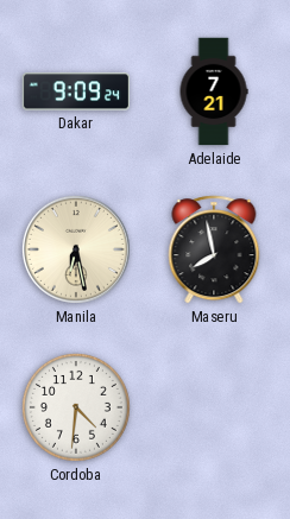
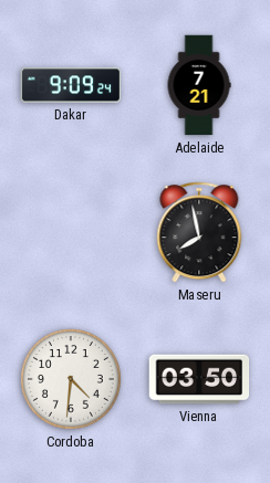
Manila: 6:28 -> none (76, 249)
Vienna: none -> 03:50 (199, 379)
